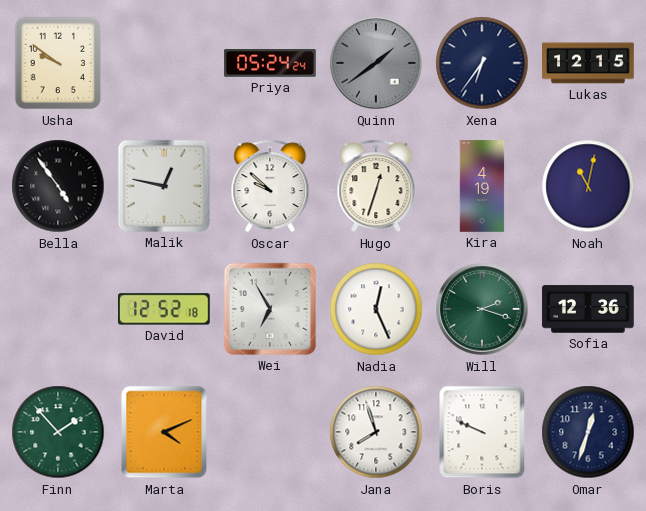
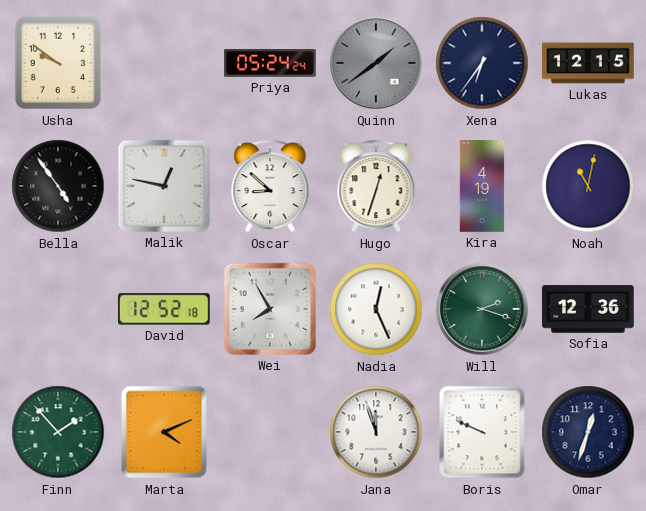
Oscar: 9:52 -> 8:52 (270, 186)
Wei: 6:55 -> 7:55 (270, 309)
Jana: 7:57 -> 11:57 (376, 432)
